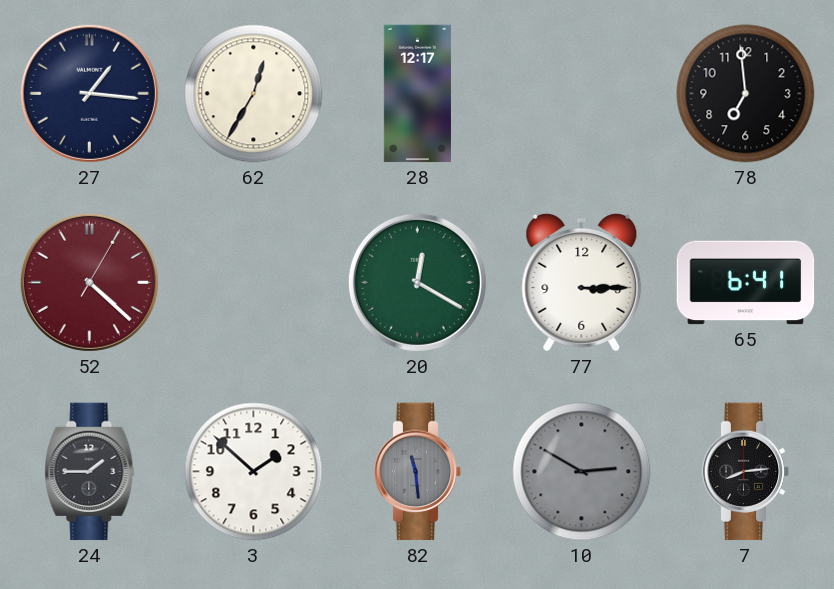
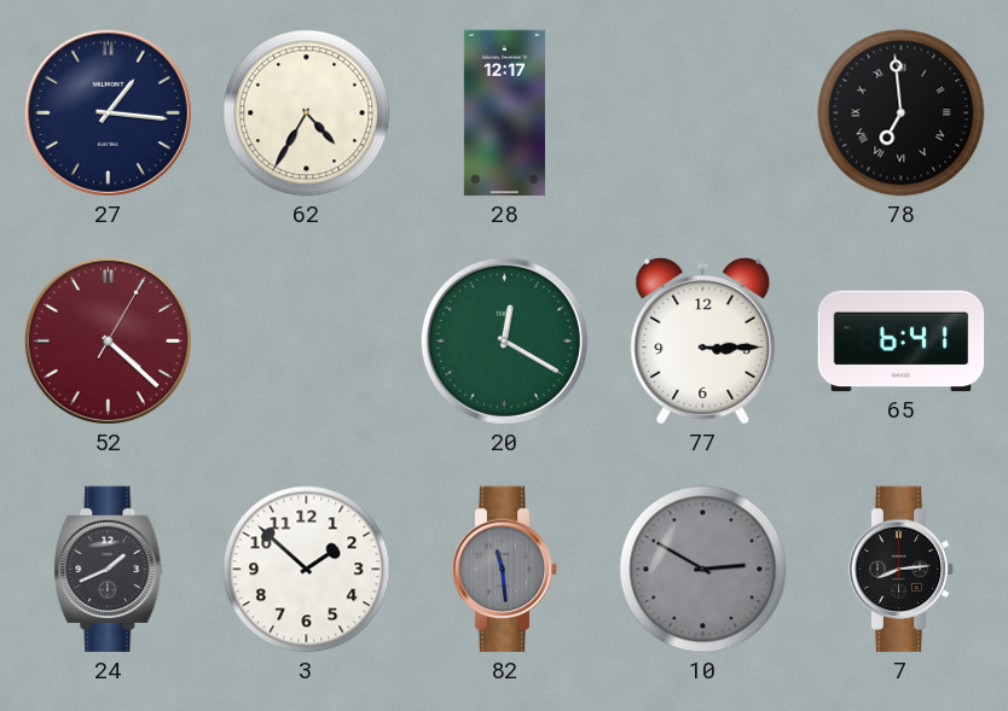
62: 12:35 -> 4:35 (307, 113)
78 numerals: Arabic -> Roman (902, 113)
24: 1:45 -> 1:41 (109, 570)
